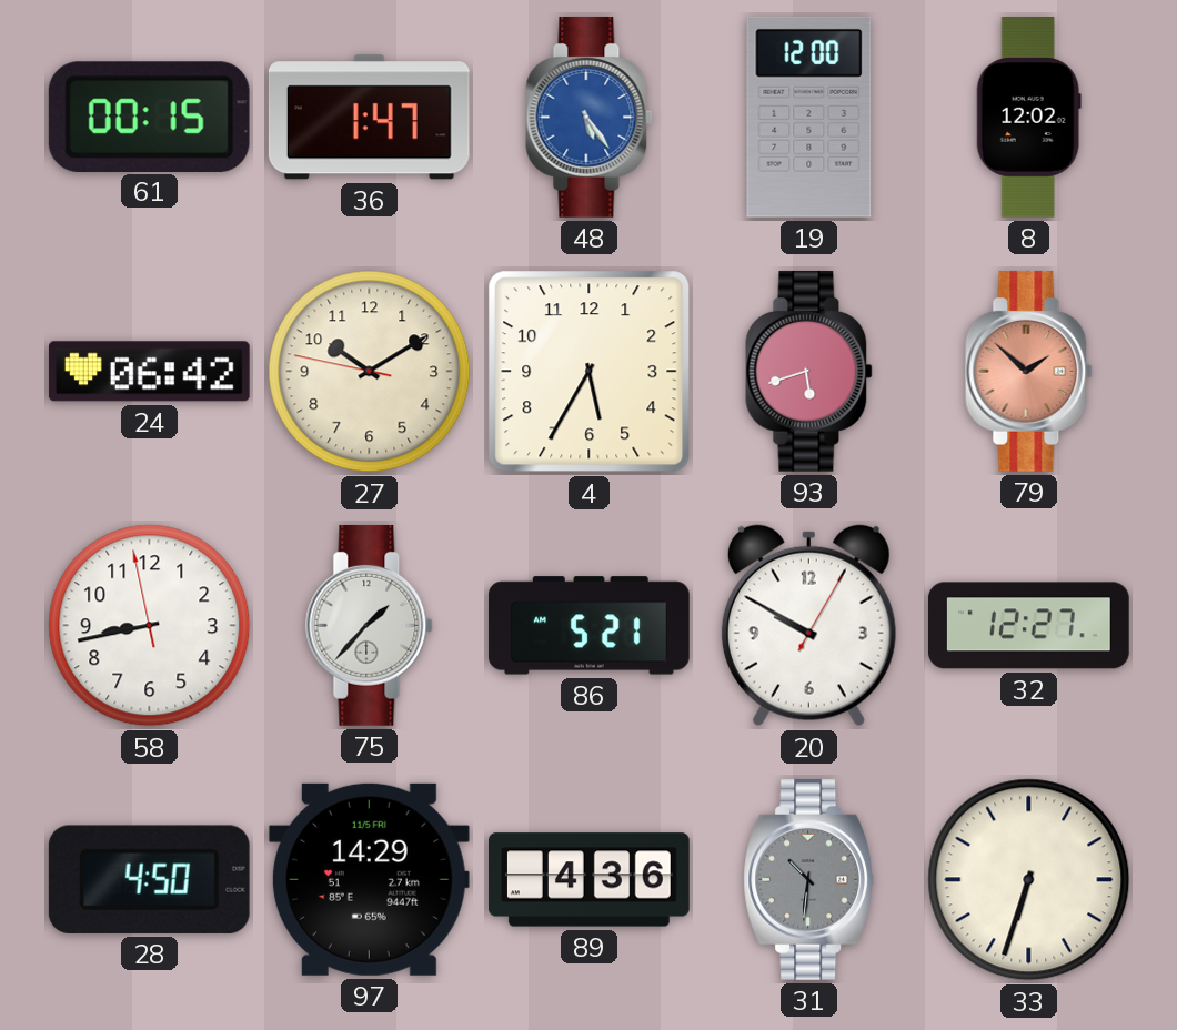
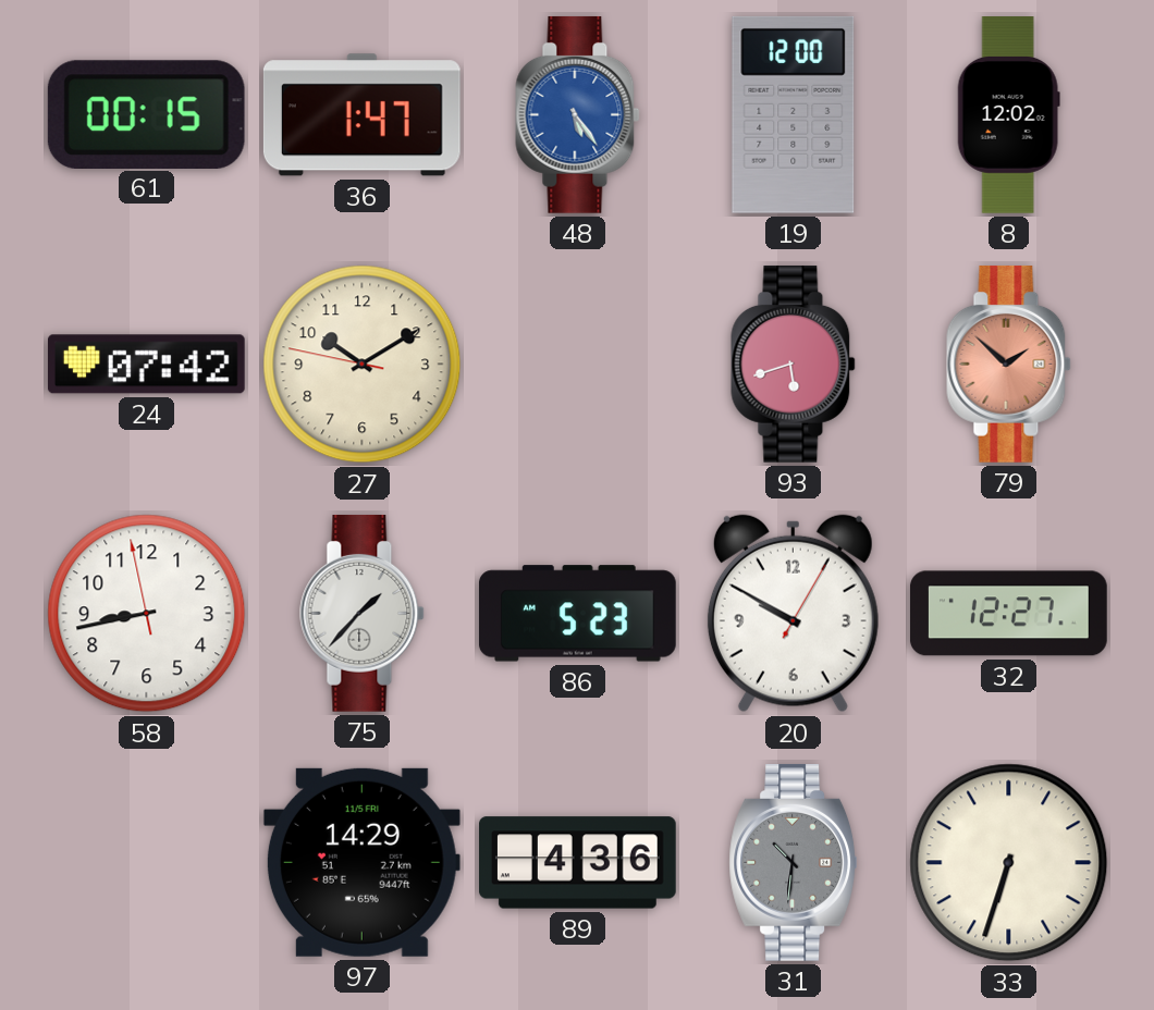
24: 06:42 -> 07:42 (146, 365)
4: 5:35 -> none (590, 372)
86: 5:21 -> 5:23 (578, 614)
28: 4:50 -> none (149, 879)
